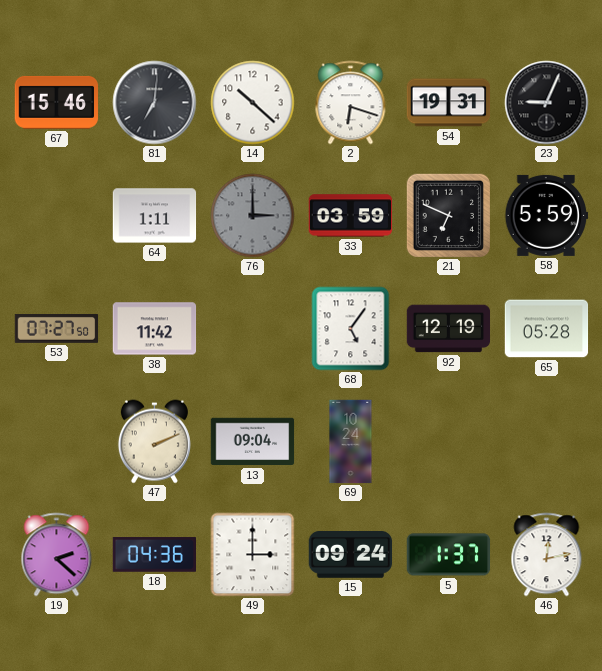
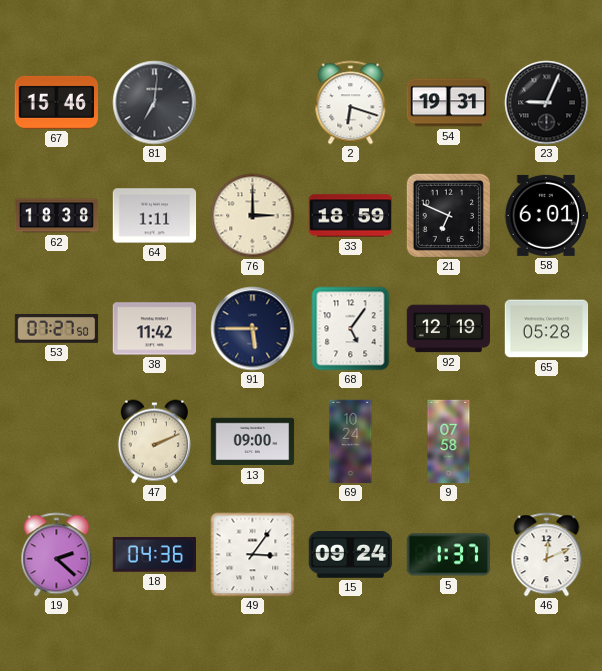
14: 10:22 -> none (253, 103)
62: none -> 18:38 (57, 216)
76 dial: grey -> cream (253, 216)
33: 03:59 -> 18:59 (351, 216)
58: 5:59 -> 6:01 (547, 215)
91: none -> 5:45 (253, 329)
13: 09:04 -> 09:00 (253, 442)
9: none -> 07:58 (449, 442)
49: 3:00 -> 3:06 (253, 555)
46: 12:13 -> 12:11 (547, 555)
